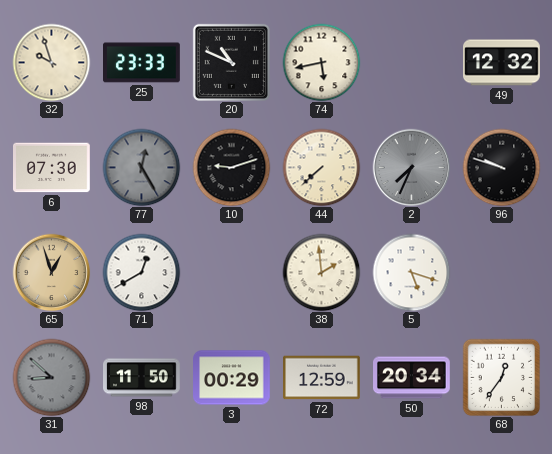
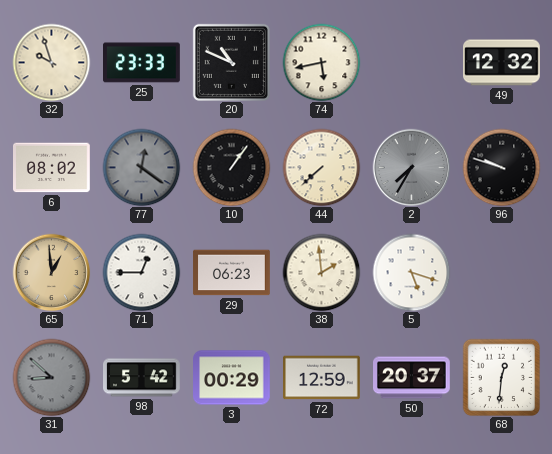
6: 07:30 -> 08:02 (52, 168)
77: 12:25 -> 12:21 (141, 167)
10: 9:12 -> 1:06 (231, 167)
2: 7:34 -> 7:35 (411, 167)
65: 12:57 -> 12:59 (51, 272)
71: 12:40 -> 12:45 (141, 272)
29: none -> 06:23 (232, 273)
98: 11:50 -> 5:42 (142, 378)
50: 20:34 -> 20:37 (412, 378)
68: 12:36 -> 12:31 (501, 377)
